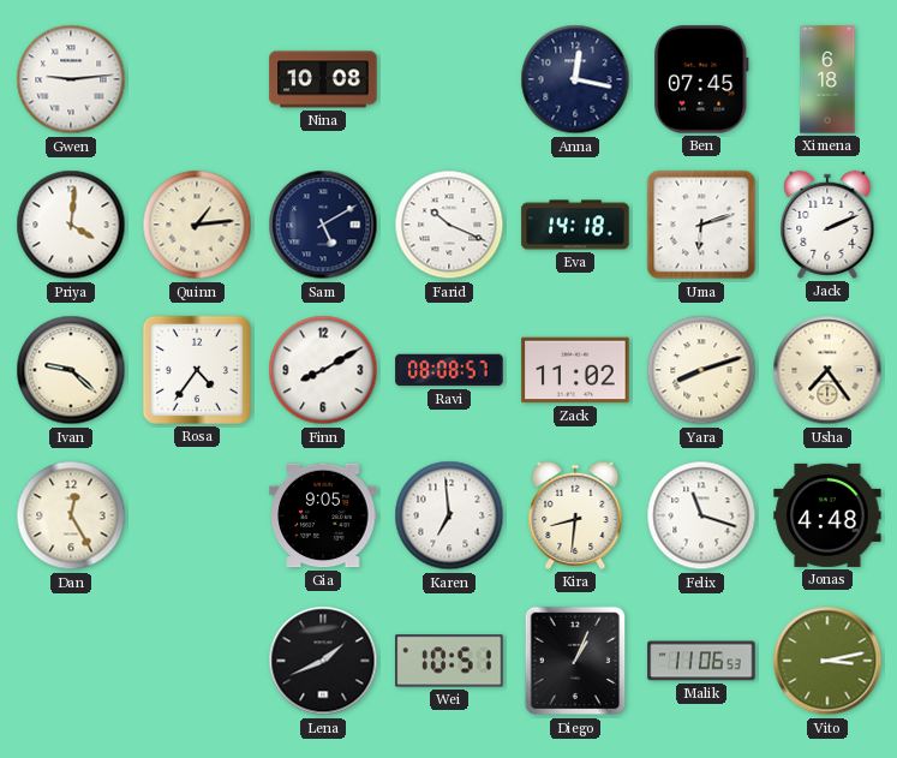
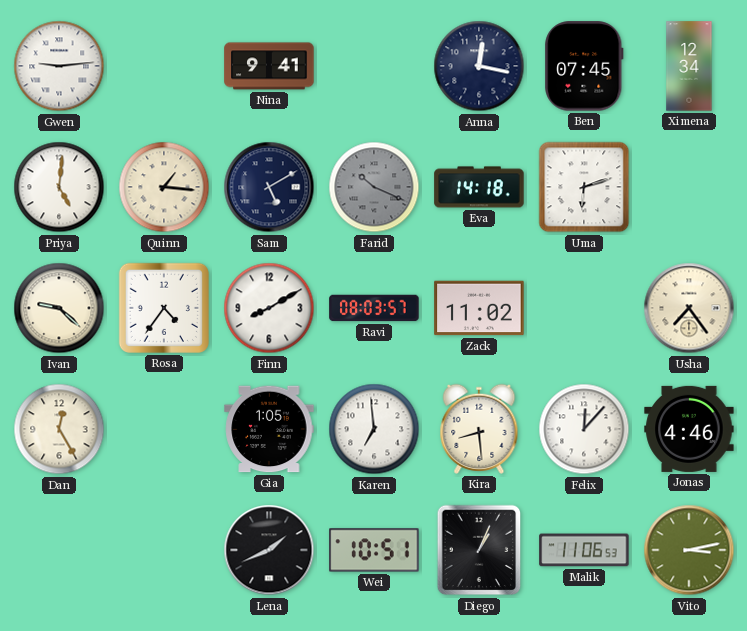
Nina: 10:08 -> 9:41 (269, 66)
Ximena: 6:18 -> 12:34 (689, 66)
Priya: 4:01 -> 5:01 (59, 187)
Quinn: 1:14 -> 1:16 (164, 187)
Farid dial: white -> grey (374, 187)
Jack: 2:11 -> none (827, 225)
Ravi: 08:08 -> 08:03 (374, 308)
Yara: 8:12 -> none (701, 370)
Gia: 9:05 -> 1:05 (269, 429)
Kira: 8:31 -> 8:29 (479, 429)
Felix: 11:18 -> 12:07 (584, 429)
Jonas: 4:48 -> 4:46 (689, 429)
